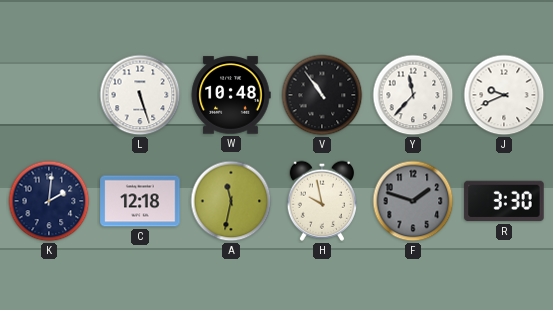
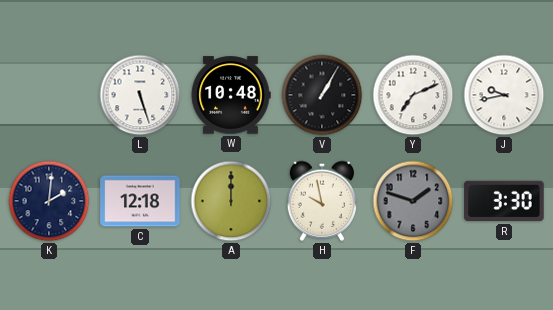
V: 10:54 -> 1:05 (322, 95)
Y: 11:37 -> 7:11 (413, 95)
J: 9:41 -> 9:43 (504, 95)
A: 11:32 -> 12:00 (231, 201)
